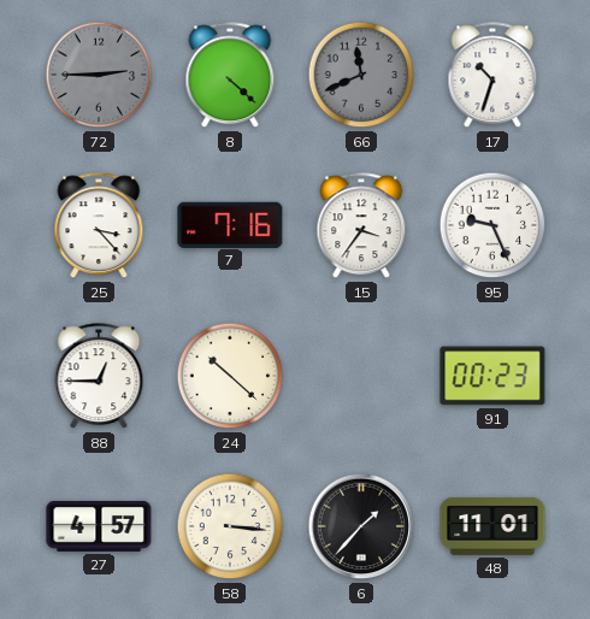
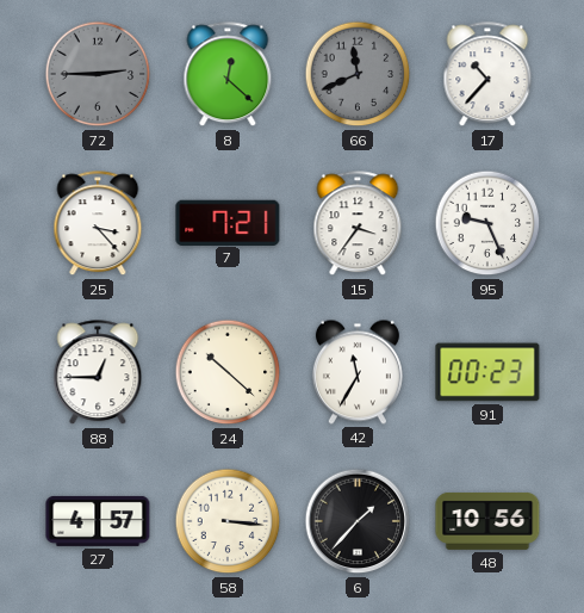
8: 4:22 -> 12:22 (228, 75)
17: 10:33 -> 10:37 (487, 75)
7: 7:16 -> 7:21 (228, 222)
42: none -> 11:35 (358, 372)
48: 11:01 -> 10:56 (487, 521)
